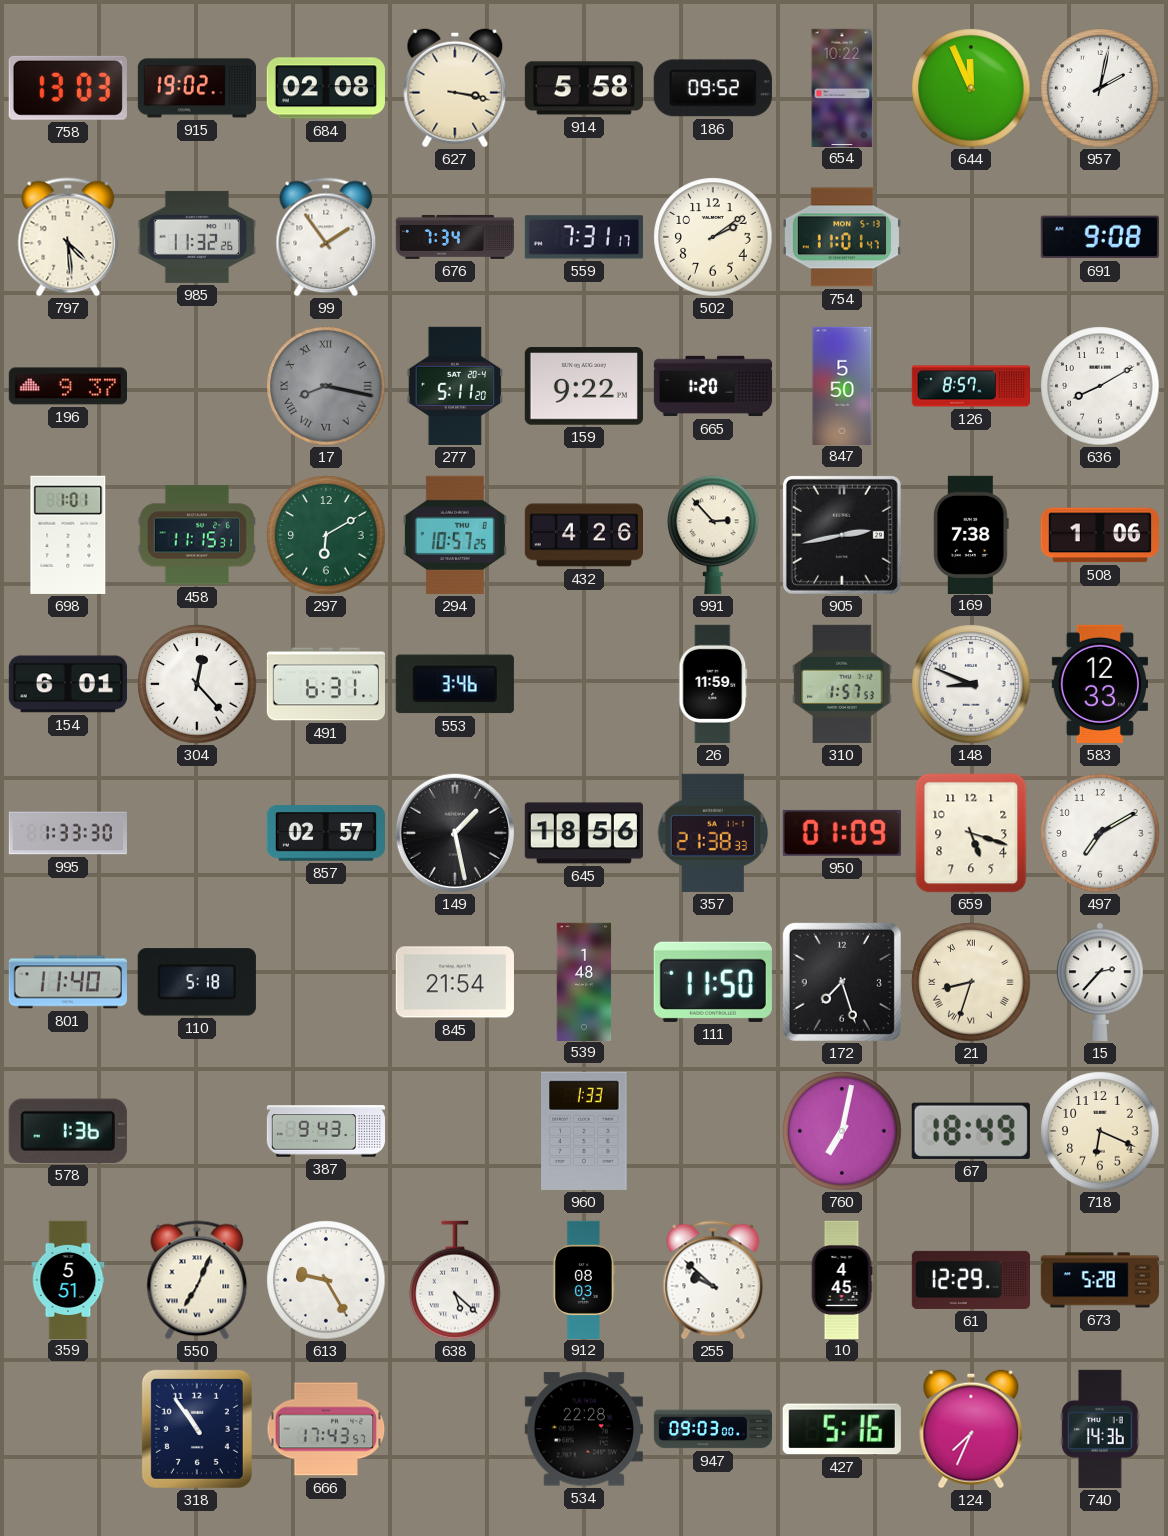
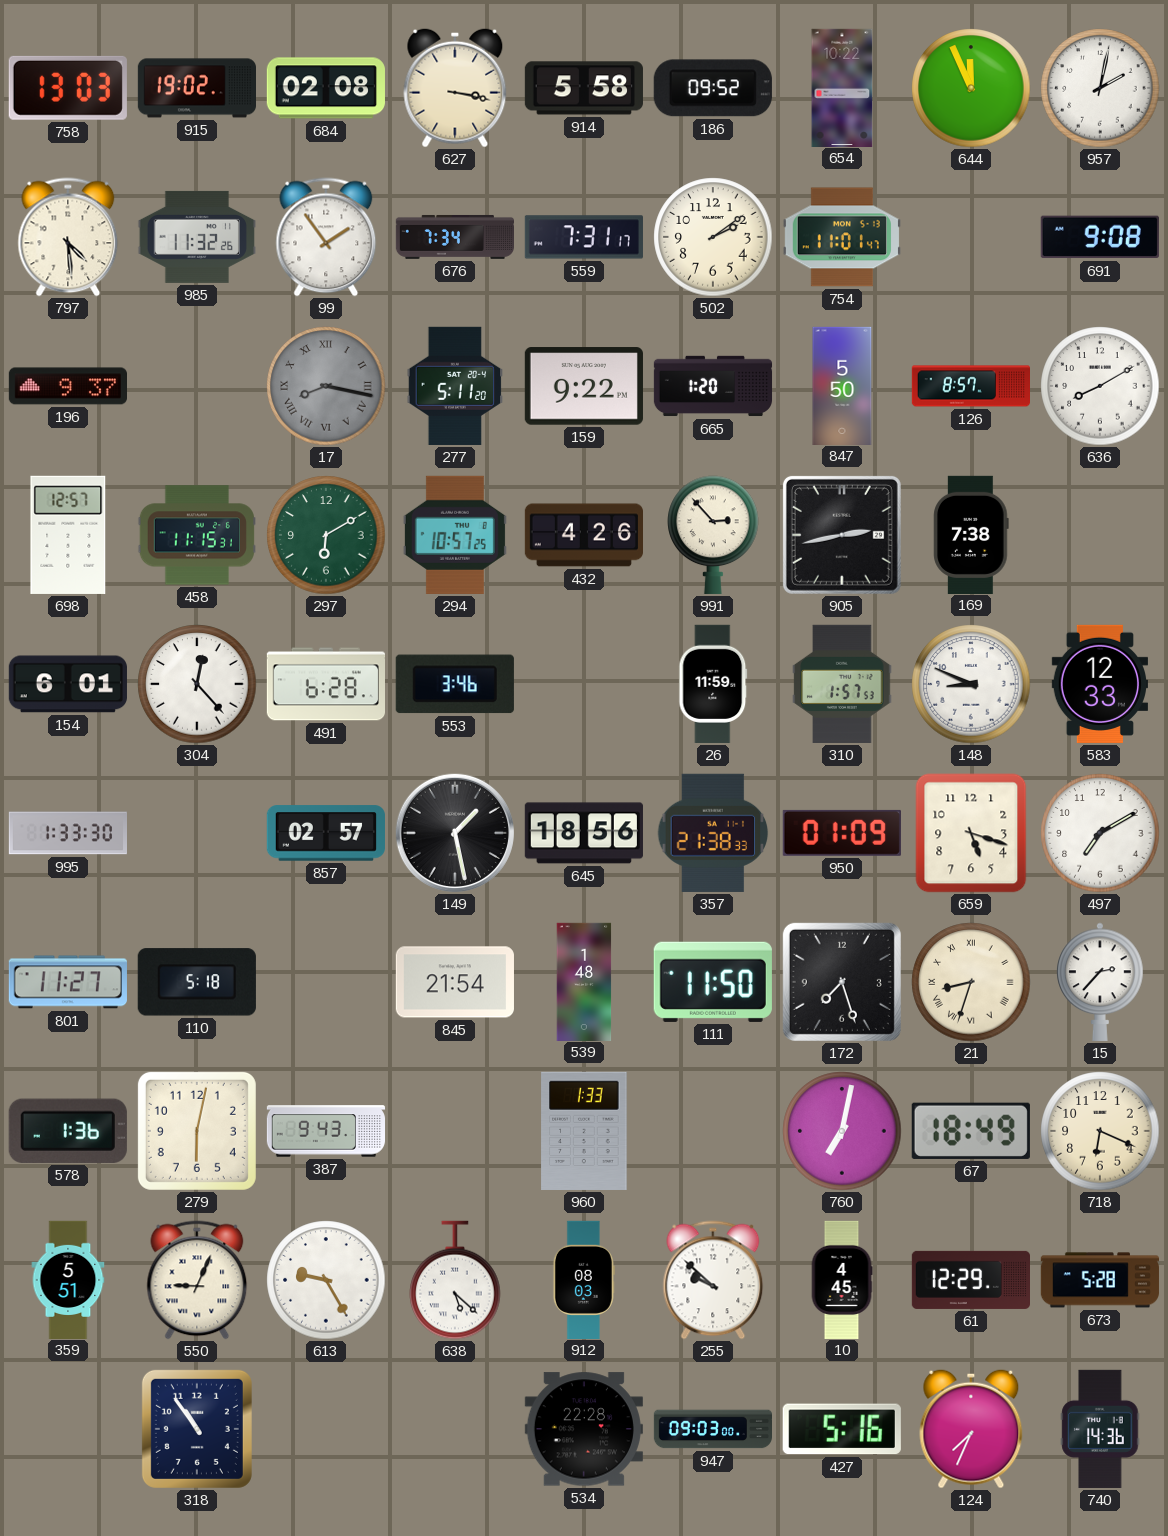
698: 1:01 -> 12:57 (68, 535)
508: 1:06 -> none (1100, 535)
491: 6:31 -> 6:28 (325, 684)
801: 11:40 -> 11:27 (68, 982)
279: none -> 6:02 (197, 1131)
550: 7:04 -> 9:04 (197, 1280)
666: 17:43 -> none (326, 1429)
